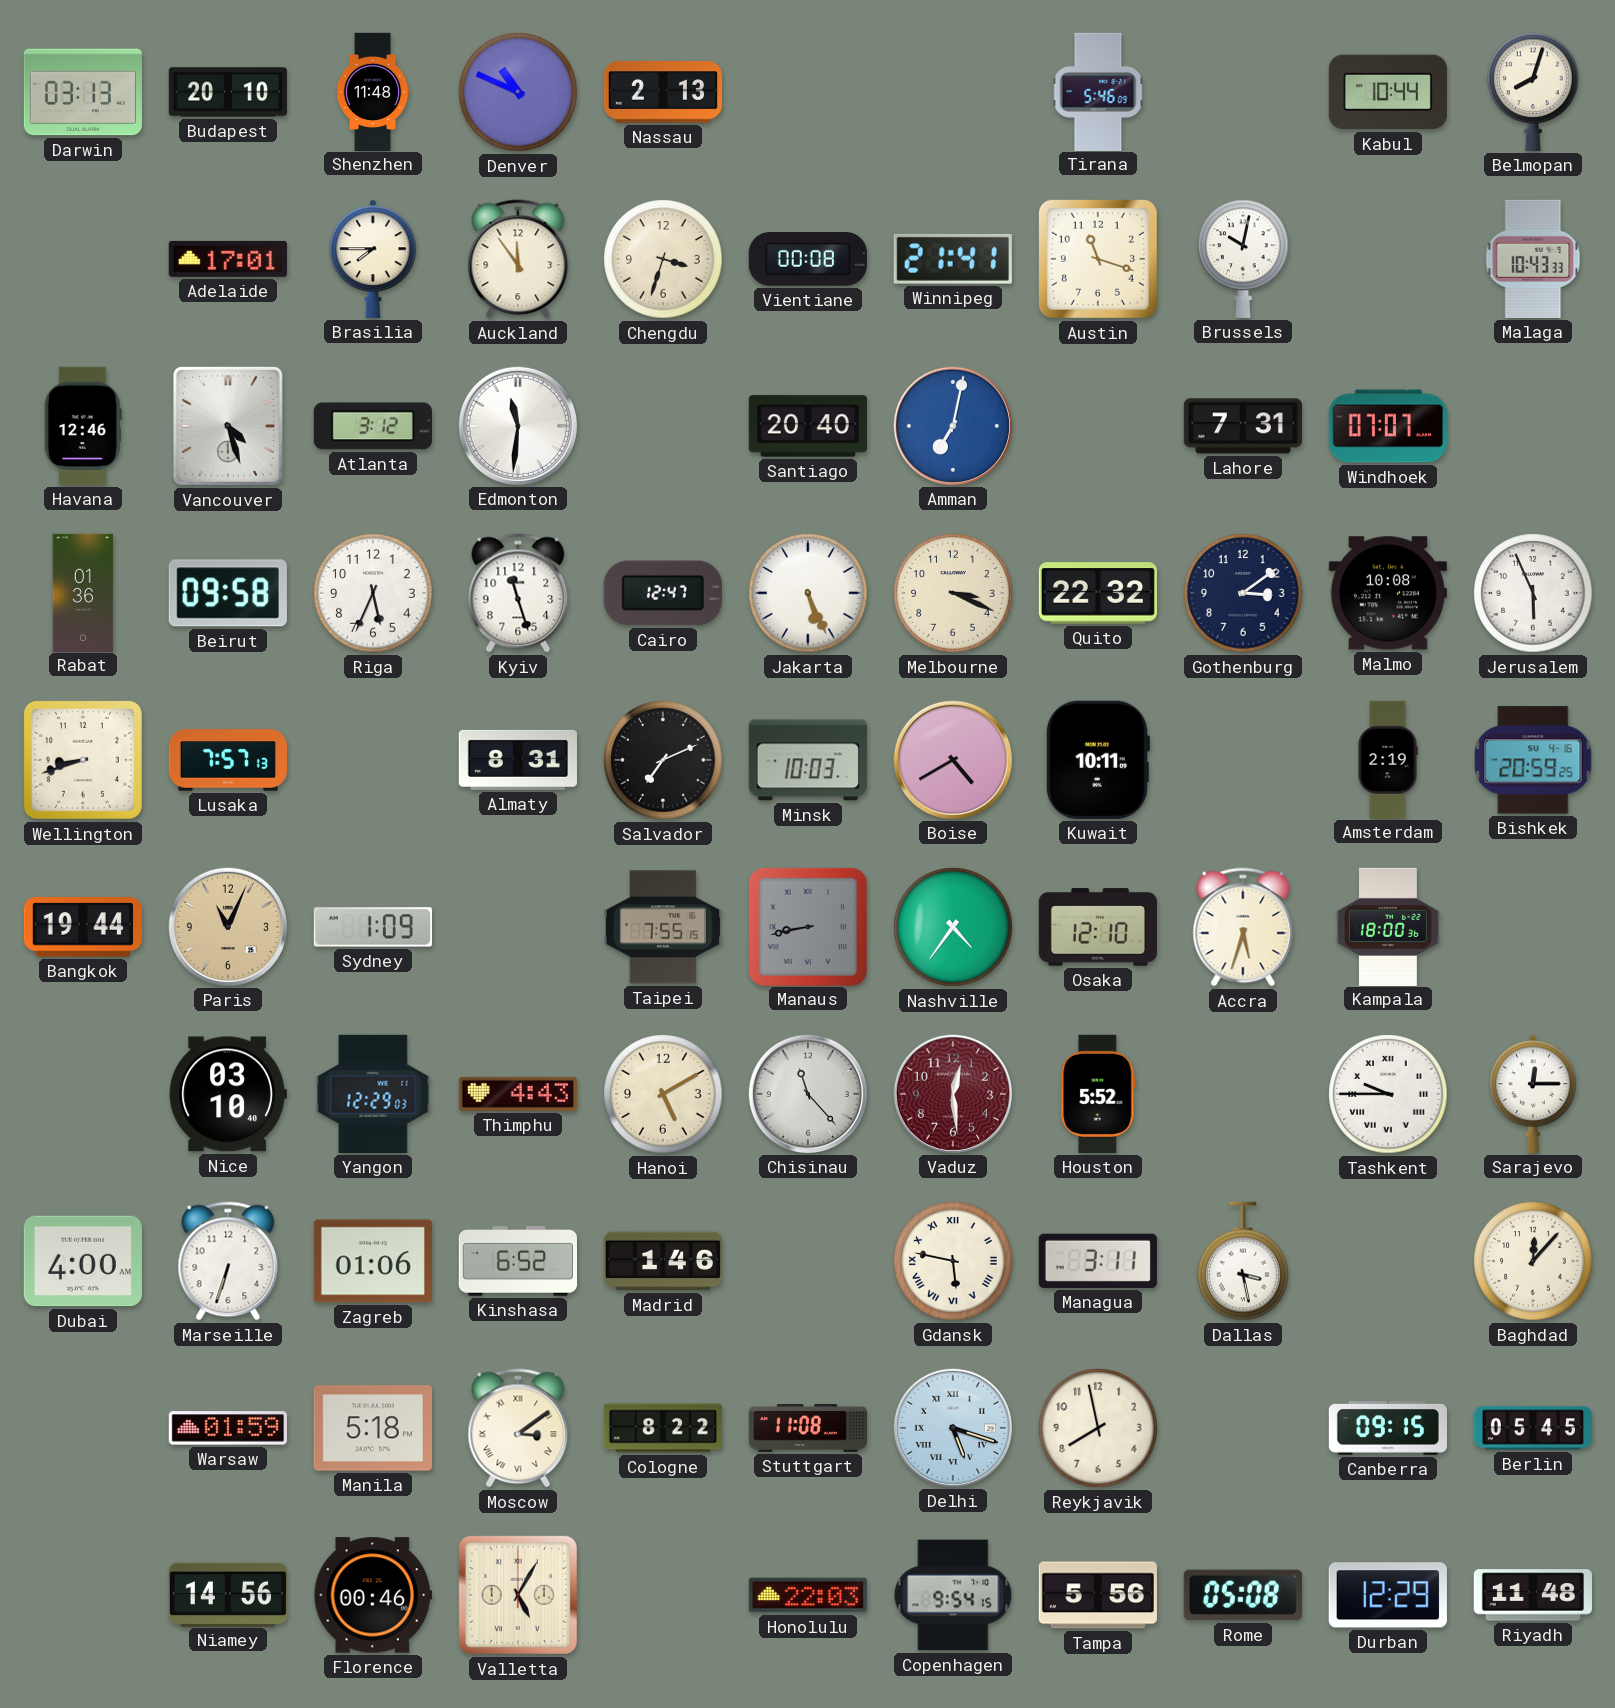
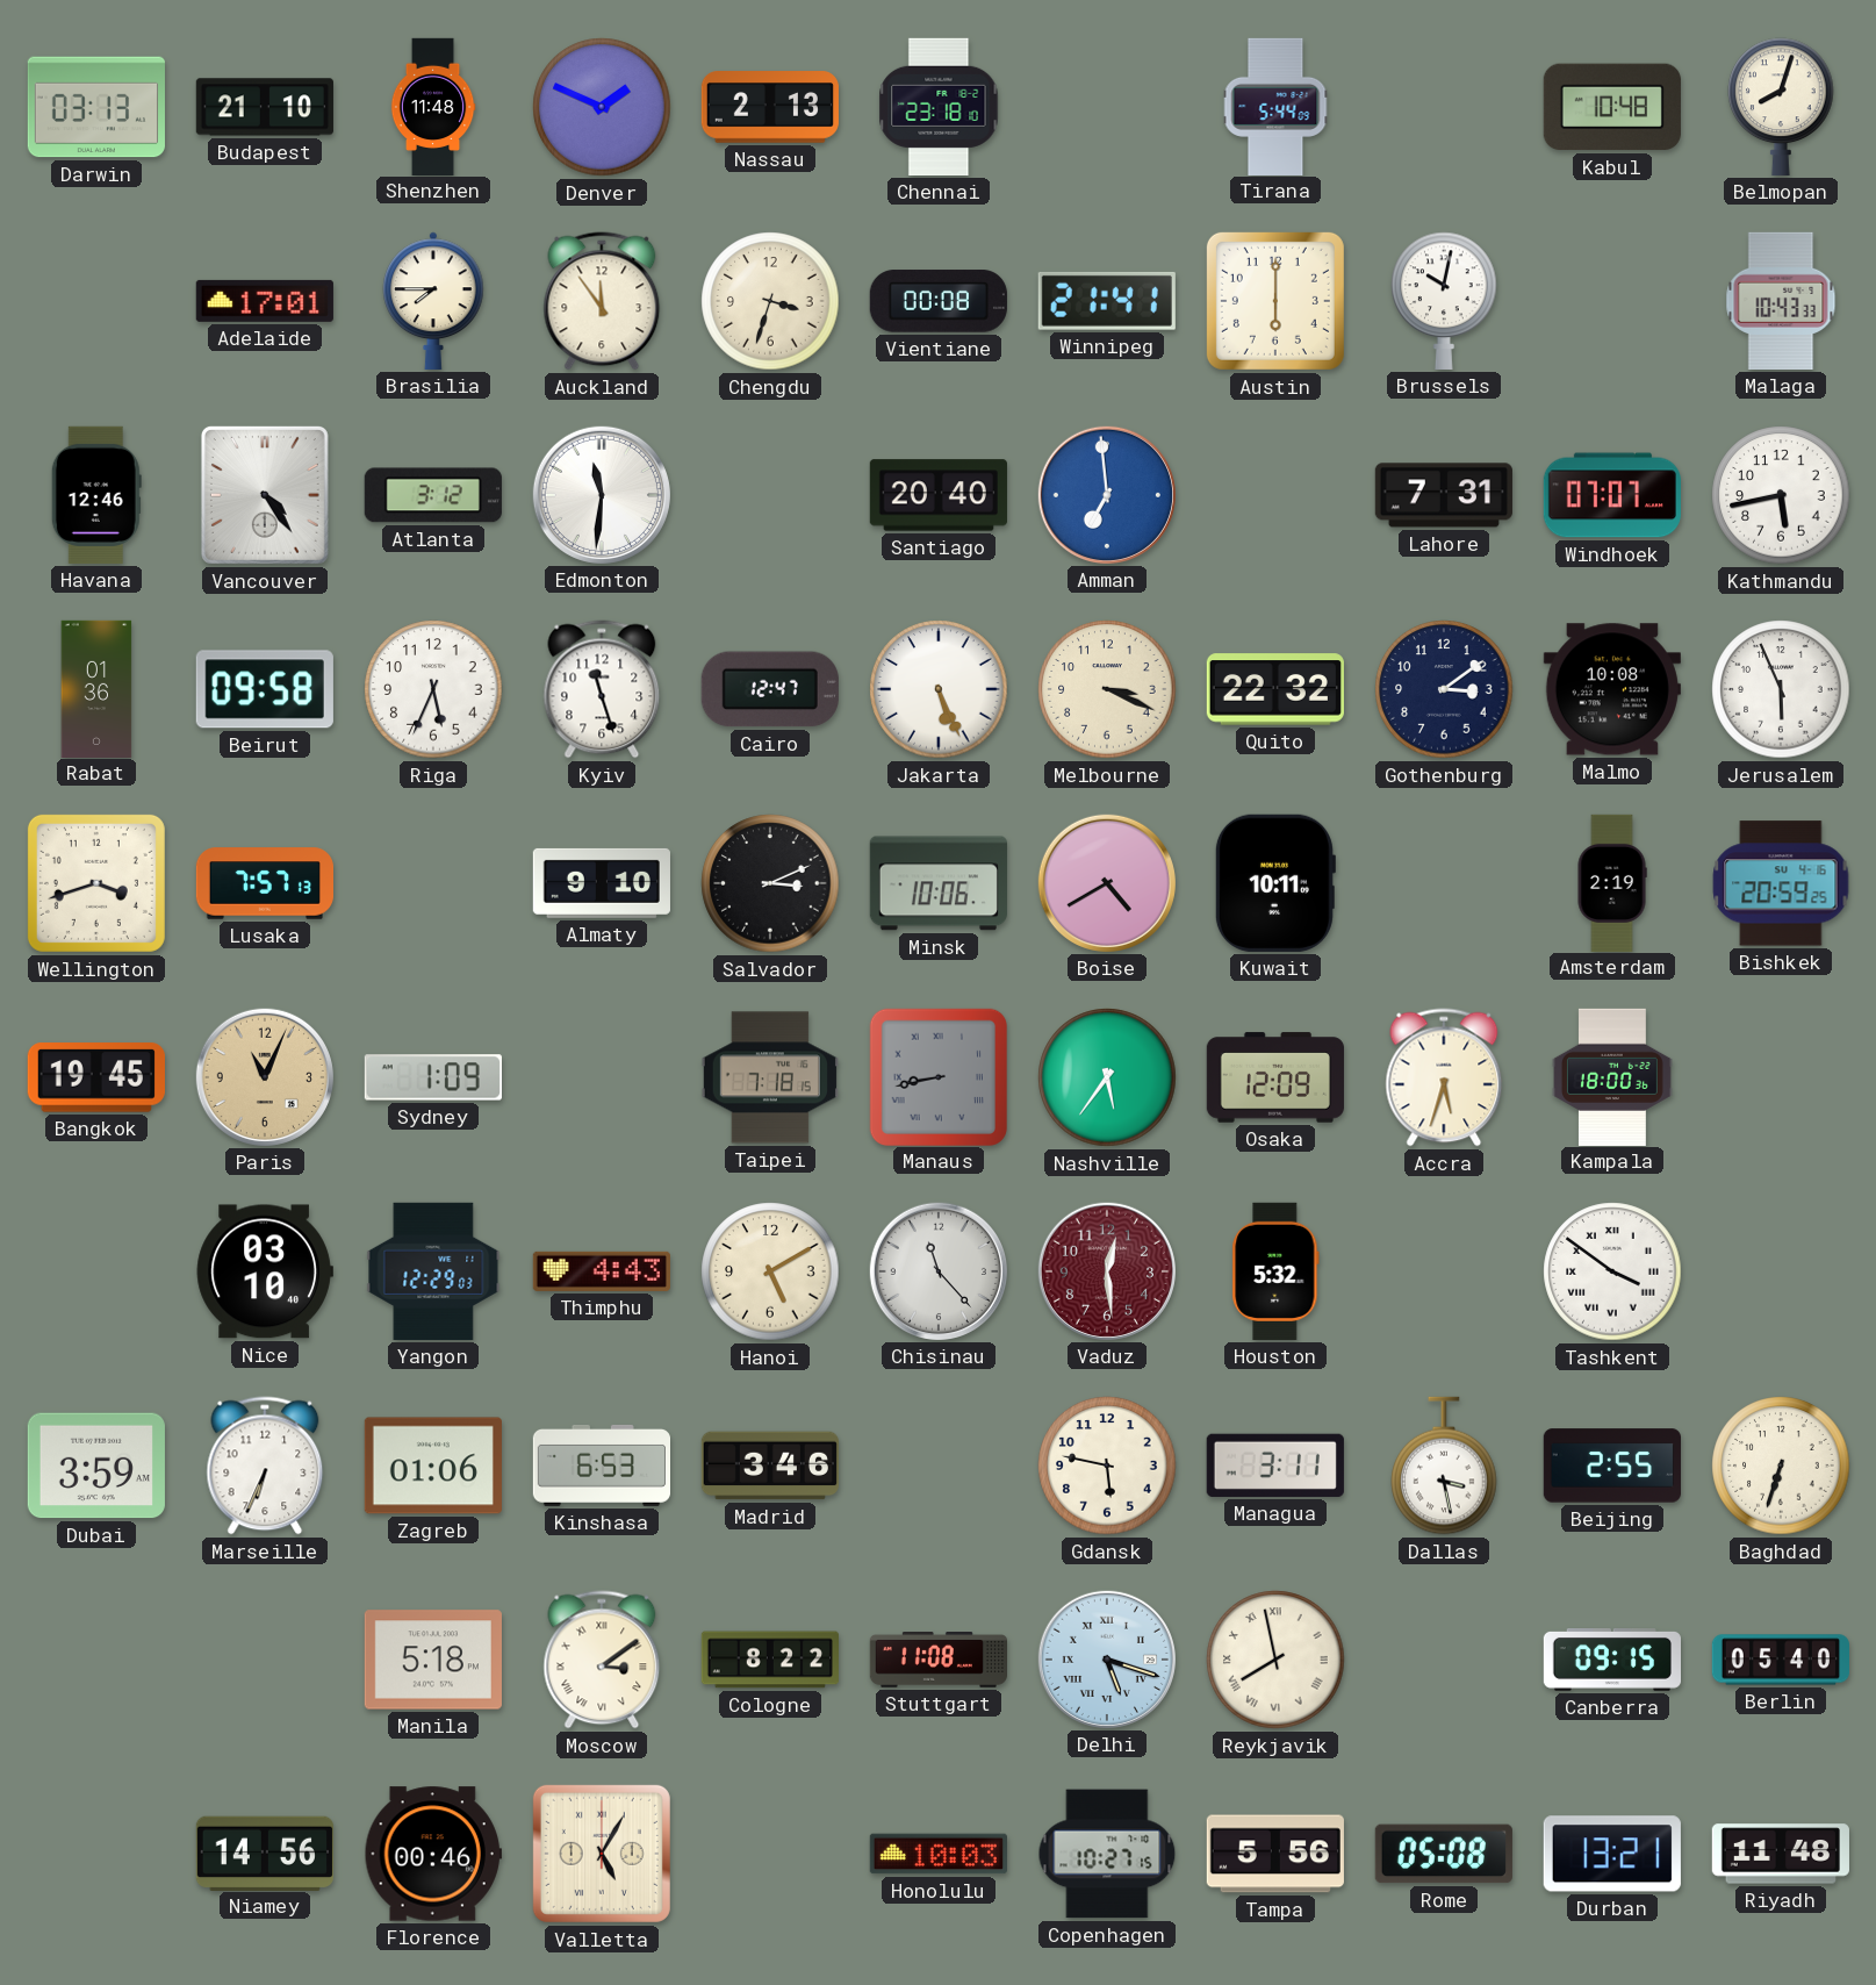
Budapest: 20:10 -> 21:10 (265, 107)
Denver: 10:49 -> 1:49 (602, 107)
Chennai: none -> 23:18 (939, 107)
Tirana: 5:46 -> 5:44 (1275, 106)
Kabul: 10:44 -> 10:48 (1612, 107)
Austin: 11:18 -> 6:00 (1275, 301)
Vancouver: 4:27 -> 4:24 (265, 495)
Amman: 7:02 -> 6:59 (1107, 495)
Kathmandu: none -> 5:43 (1781, 495)
Wellington: 8:42 -> 3:42 (96, 883)
Almaty: 8:31 -> 9:10 (602, 883)
Salvador: 7:11 -> 3:11 (770, 883)
Minsk: 10:03 -> 10:06 (939, 883)
Bangkok: 19:44 -> 19:45 (96, 1077)
Taipei: 7:55 -> 7:18 (770, 1077)
Nashville: 4:36 -> 5:36 (1107, 1077)
Osaka: 12:10 -> 12:09 (1274, 1077)
Houston: 5:52 -> 5:32 (1275, 1271)
Tashkent: 9:45 -> 3:51 (1612, 1271)
Sarajevo: 12:15 -> none (1533, 1094)
Dubai: 4:00 -> 3:59 (96, 1466)
Marseille: 6:33 -> 6:34 (265, 1466)
Kinshasa: 6:52 -> 6:53 (601, 1466)
Madrid: 1:46 -> 3:46 (770, 1466)
Gdansk numerals: Roman -> Arabic (1107, 1466)
Beijing: none -> 2:55 (1612, 1466)
Baghdad: 12:07 -> 6:33 (1781, 1466)
Warsaw: 01:59 -> none (228, 1428)
Reykjavik numerals: Arabic -> Roman (1275, 1660)
Berlin: 05:45 -> 05:40 (1780, 1660)
Honolulu: 22:03 -> 10:03 (939, 1854)
Copenhagen: 9:54 -> 10:27 (1107, 1854)
Durban: 12:29 -> 13:21 (1612, 1854)
